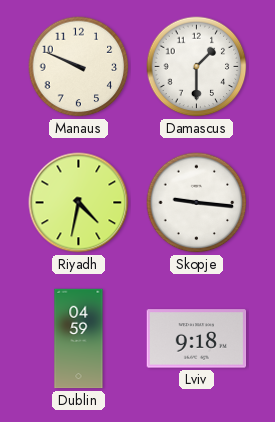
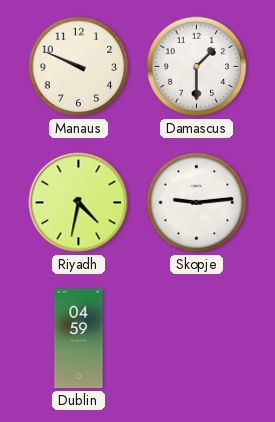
Skopje: 9:16 -> 9:14 (197, 203)
Lviv: 9:18 -> none (197, 339)
